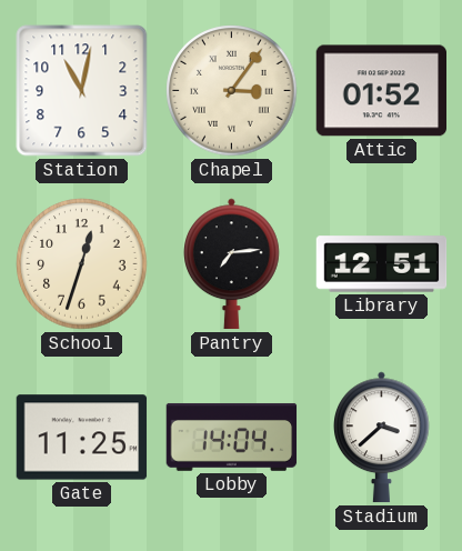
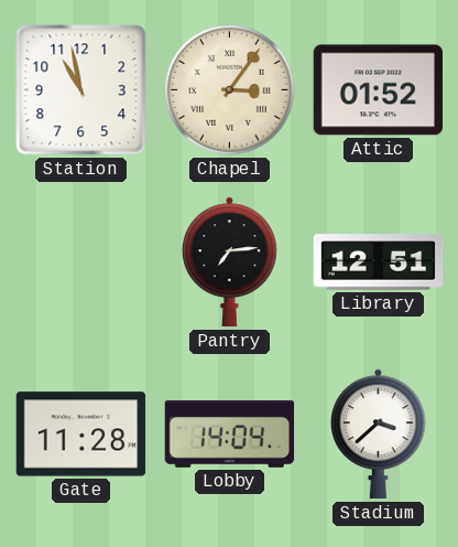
Station: 11:02 -> 10:58 (81, 90)
School: 12:33 -> none (82, 264)
Gate: 11:25 -> 11:28 (81, 435)
